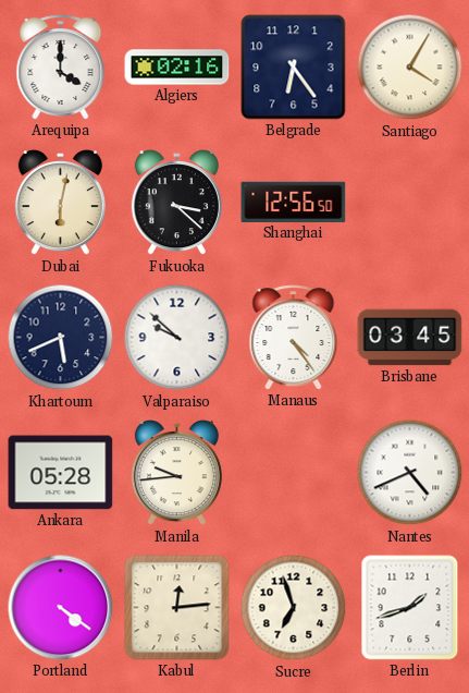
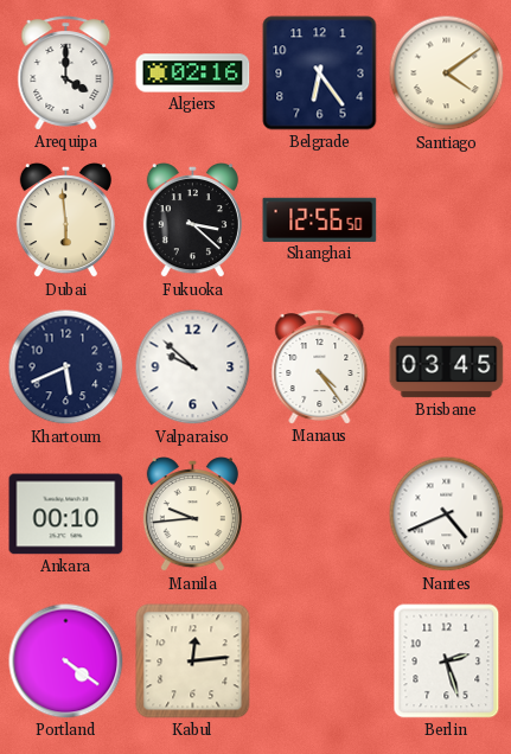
Santiago: 4:05 -> 4:09 (447, 74)
Dubai: 6:02 -> 5:59 (65, 222)
Ankara: 05:28 -> 00:10 (66, 515)
Sucre: 6:57 -> none (294, 608)
Berlin: 1:42 -> 2:27 (447, 662)
